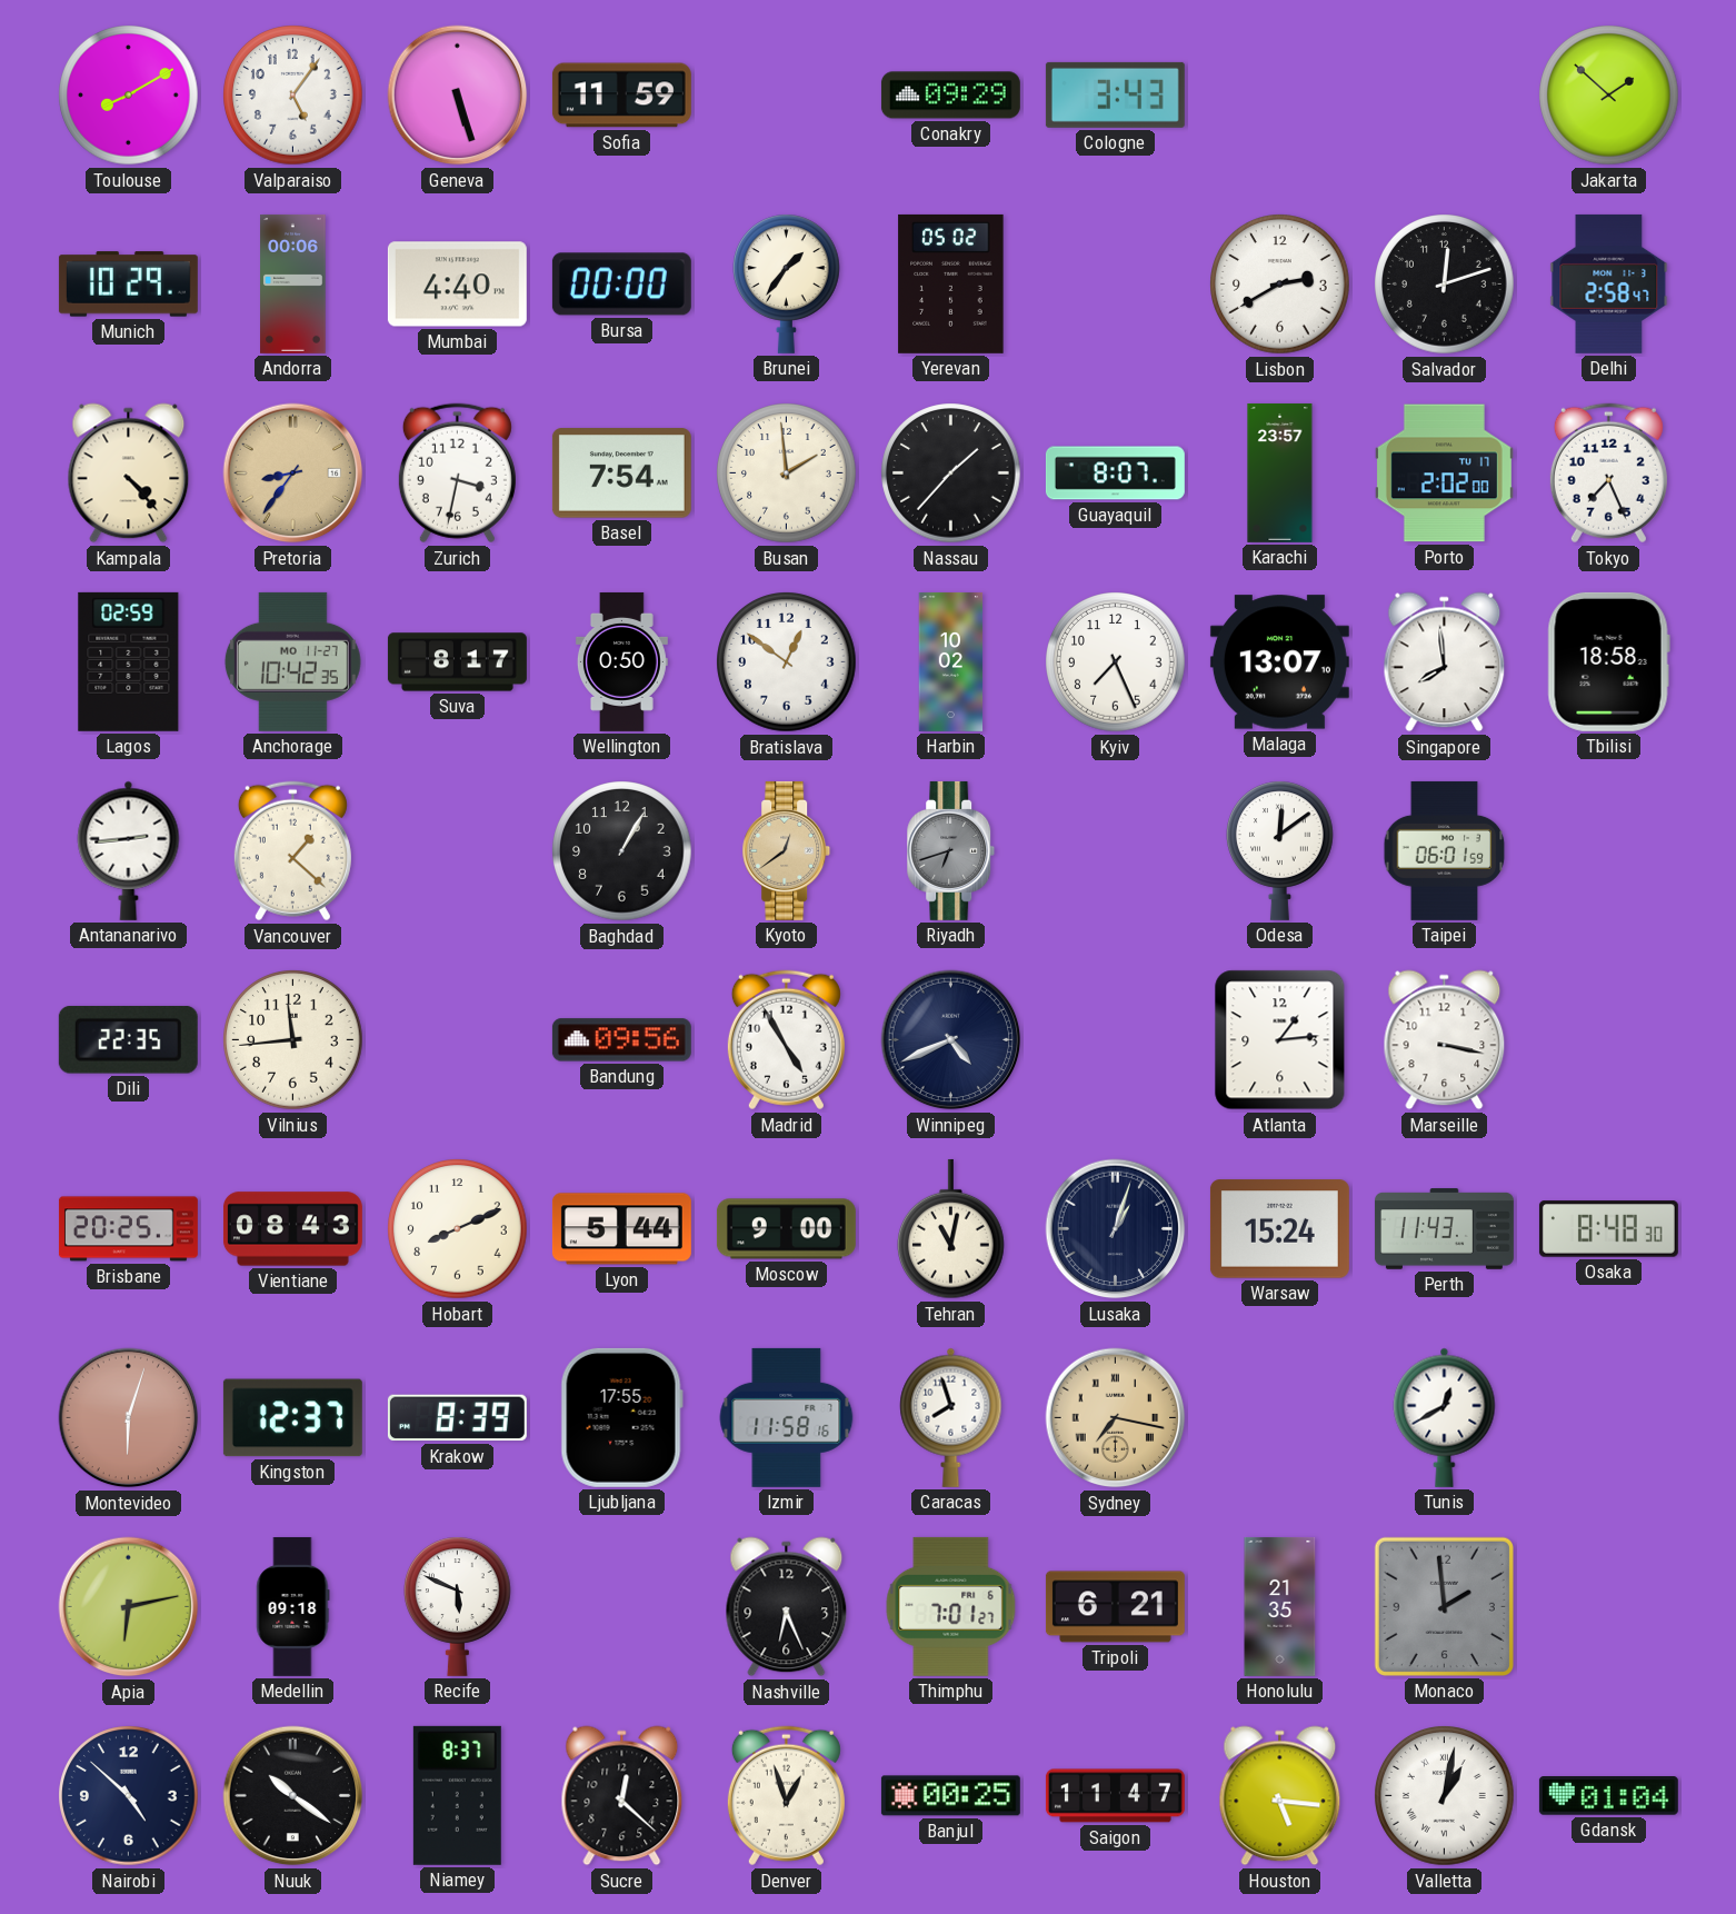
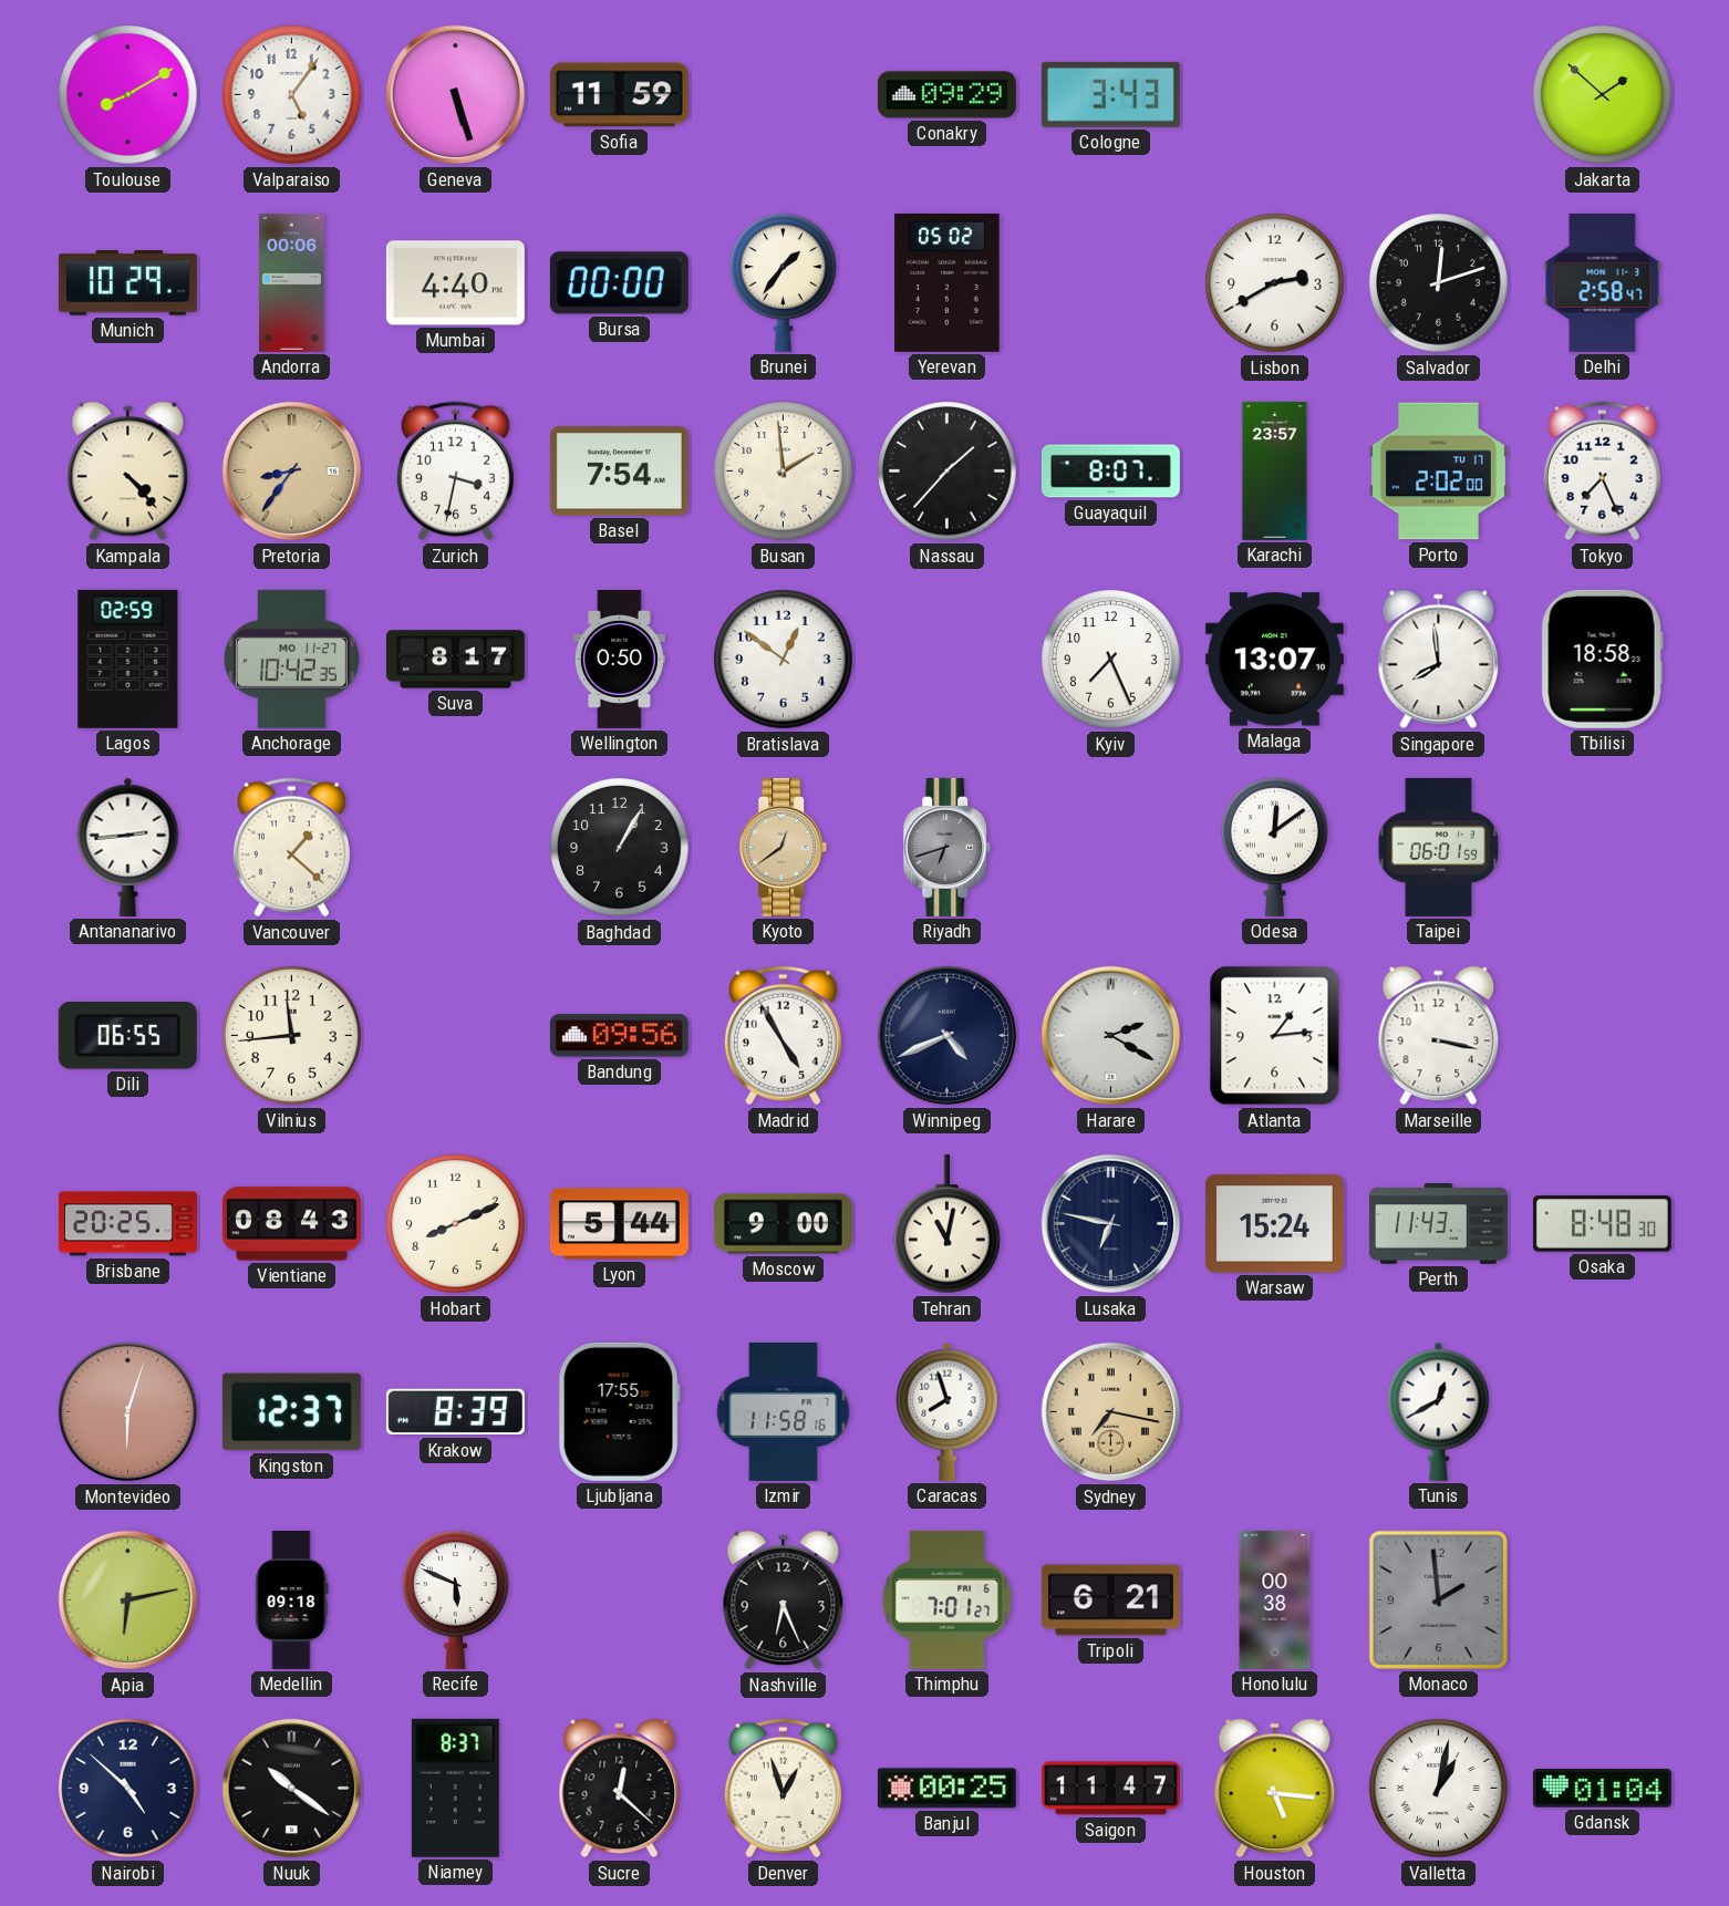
Harbin: 10:02 -> none (951, 661)
Dili: 22:35 -> 06:55 (127, 1036)
Harare: none -> 2:20 (1111, 1036)
Lusaka: 1:03 -> 6:47 (1111, 1224)
Honolulu: 21:35 -> 00:38 (1275, 1599)
